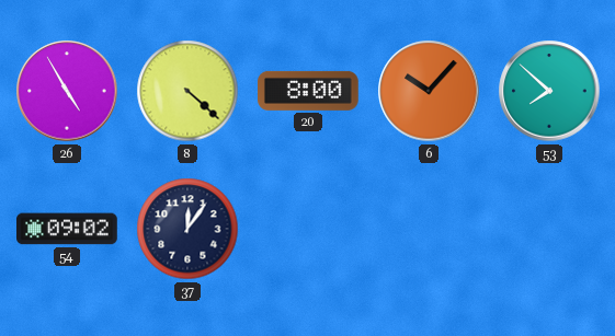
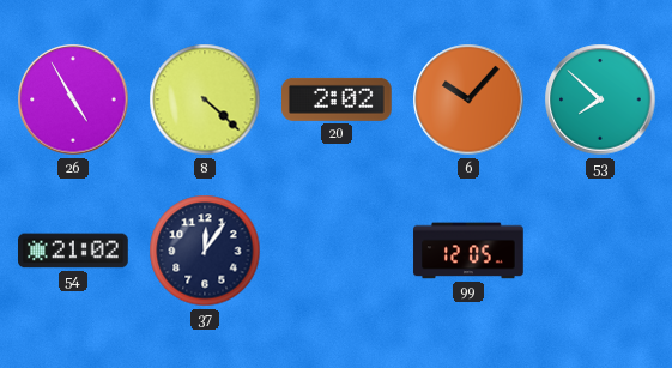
20: 8:00 -> 2:02 (338, 99)
54: 09:02 -> 21:02 (74, 251)
99: none -> 12:05 (468, 251)
